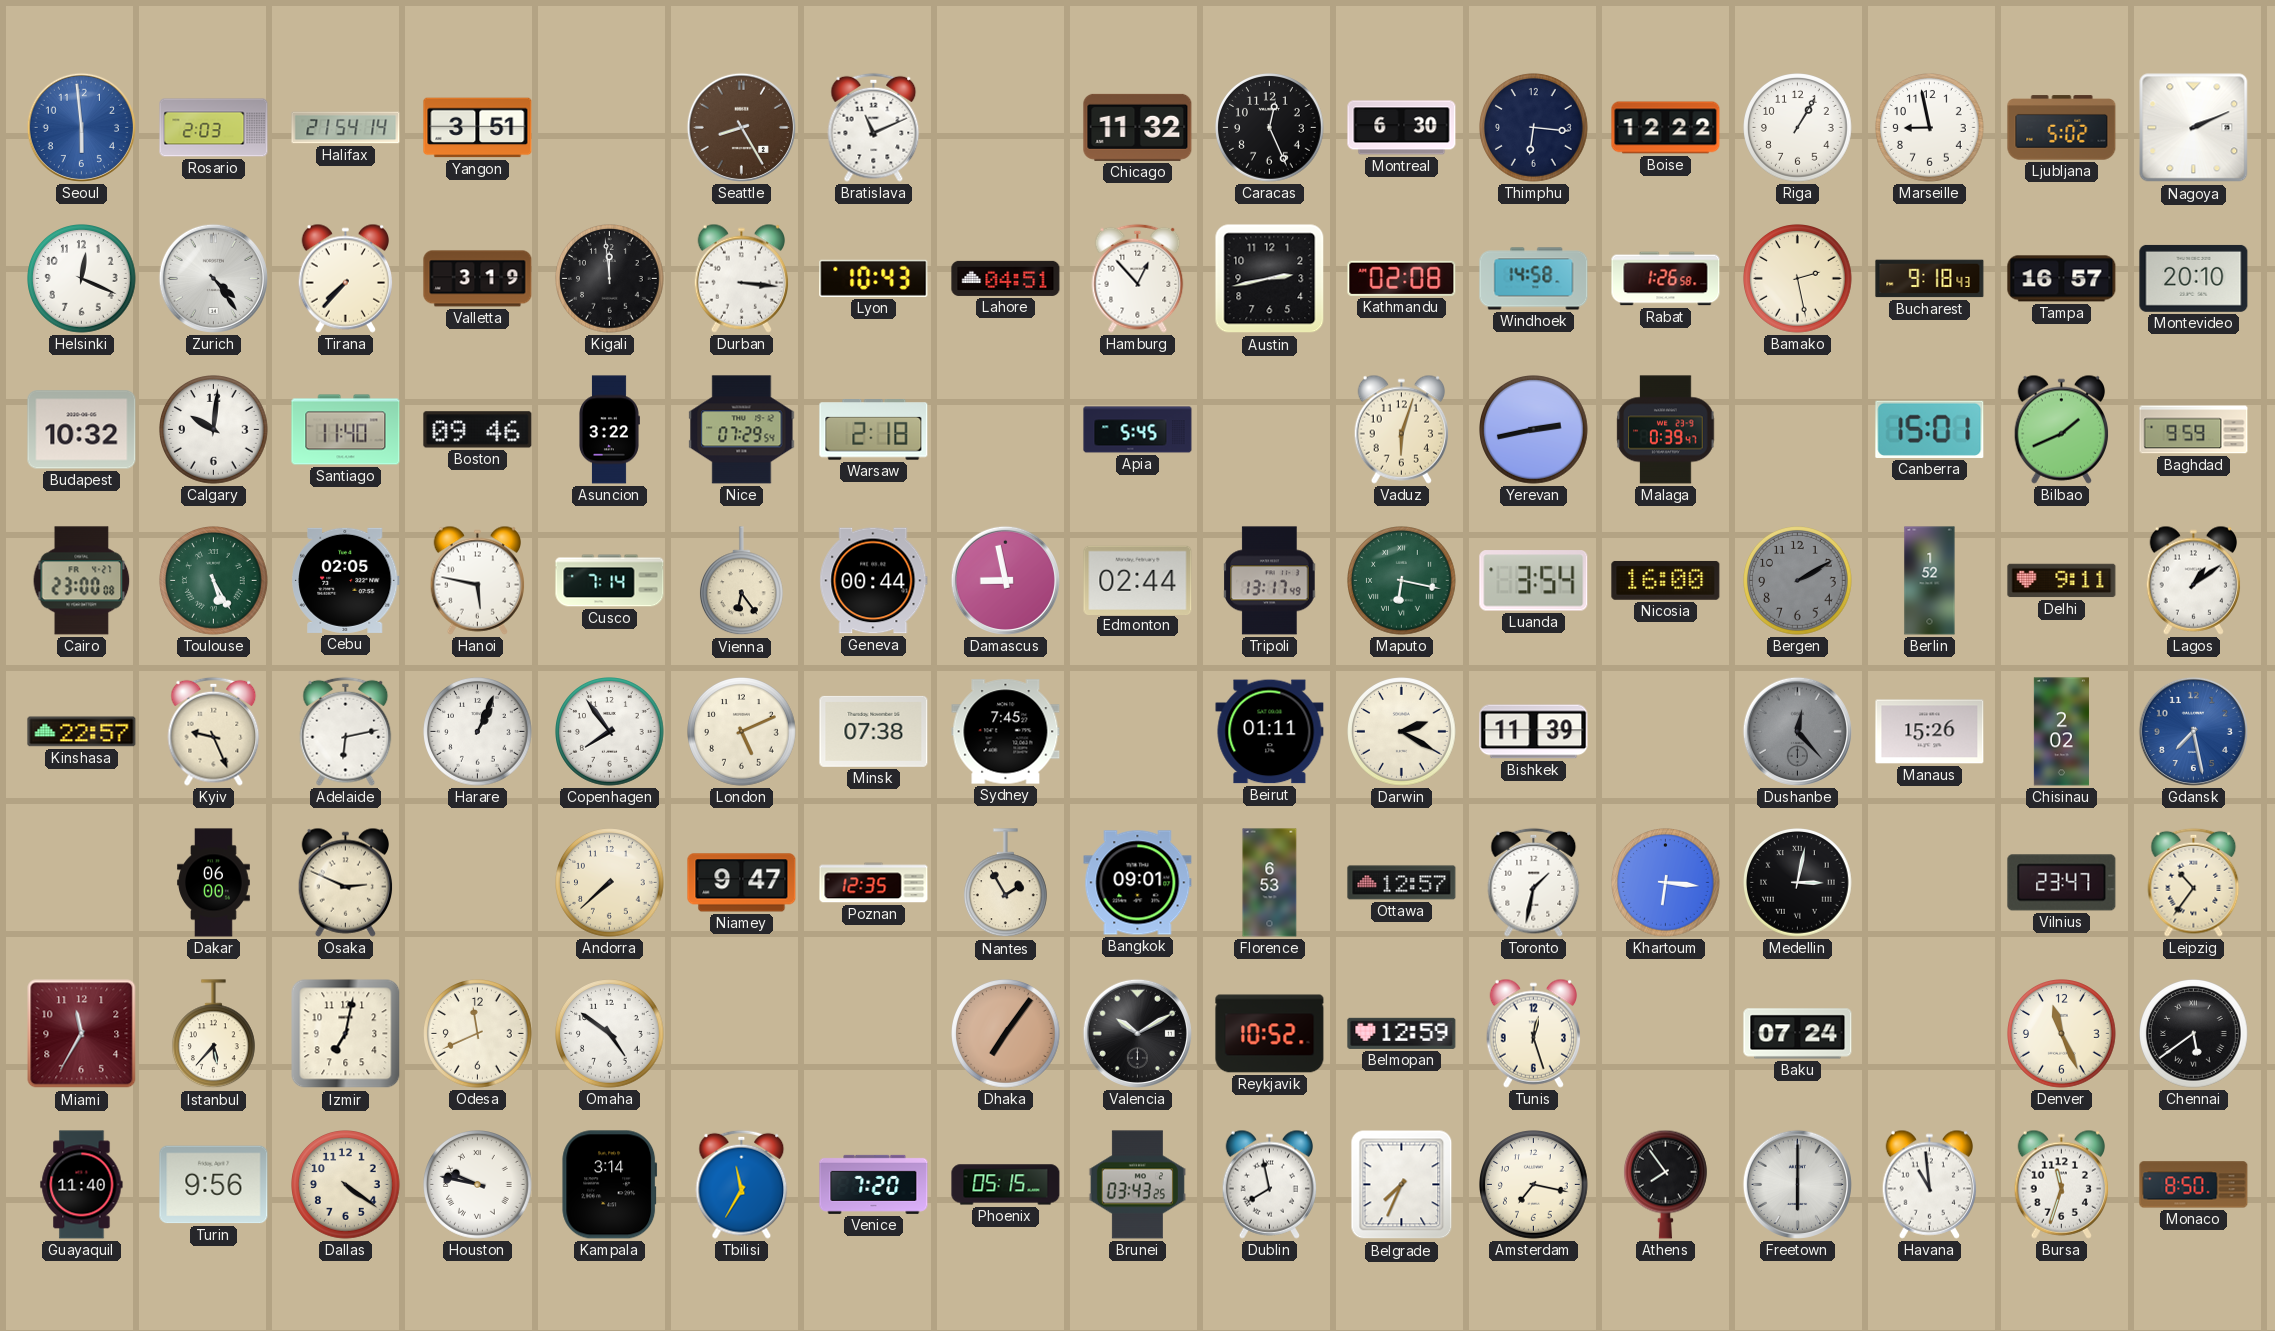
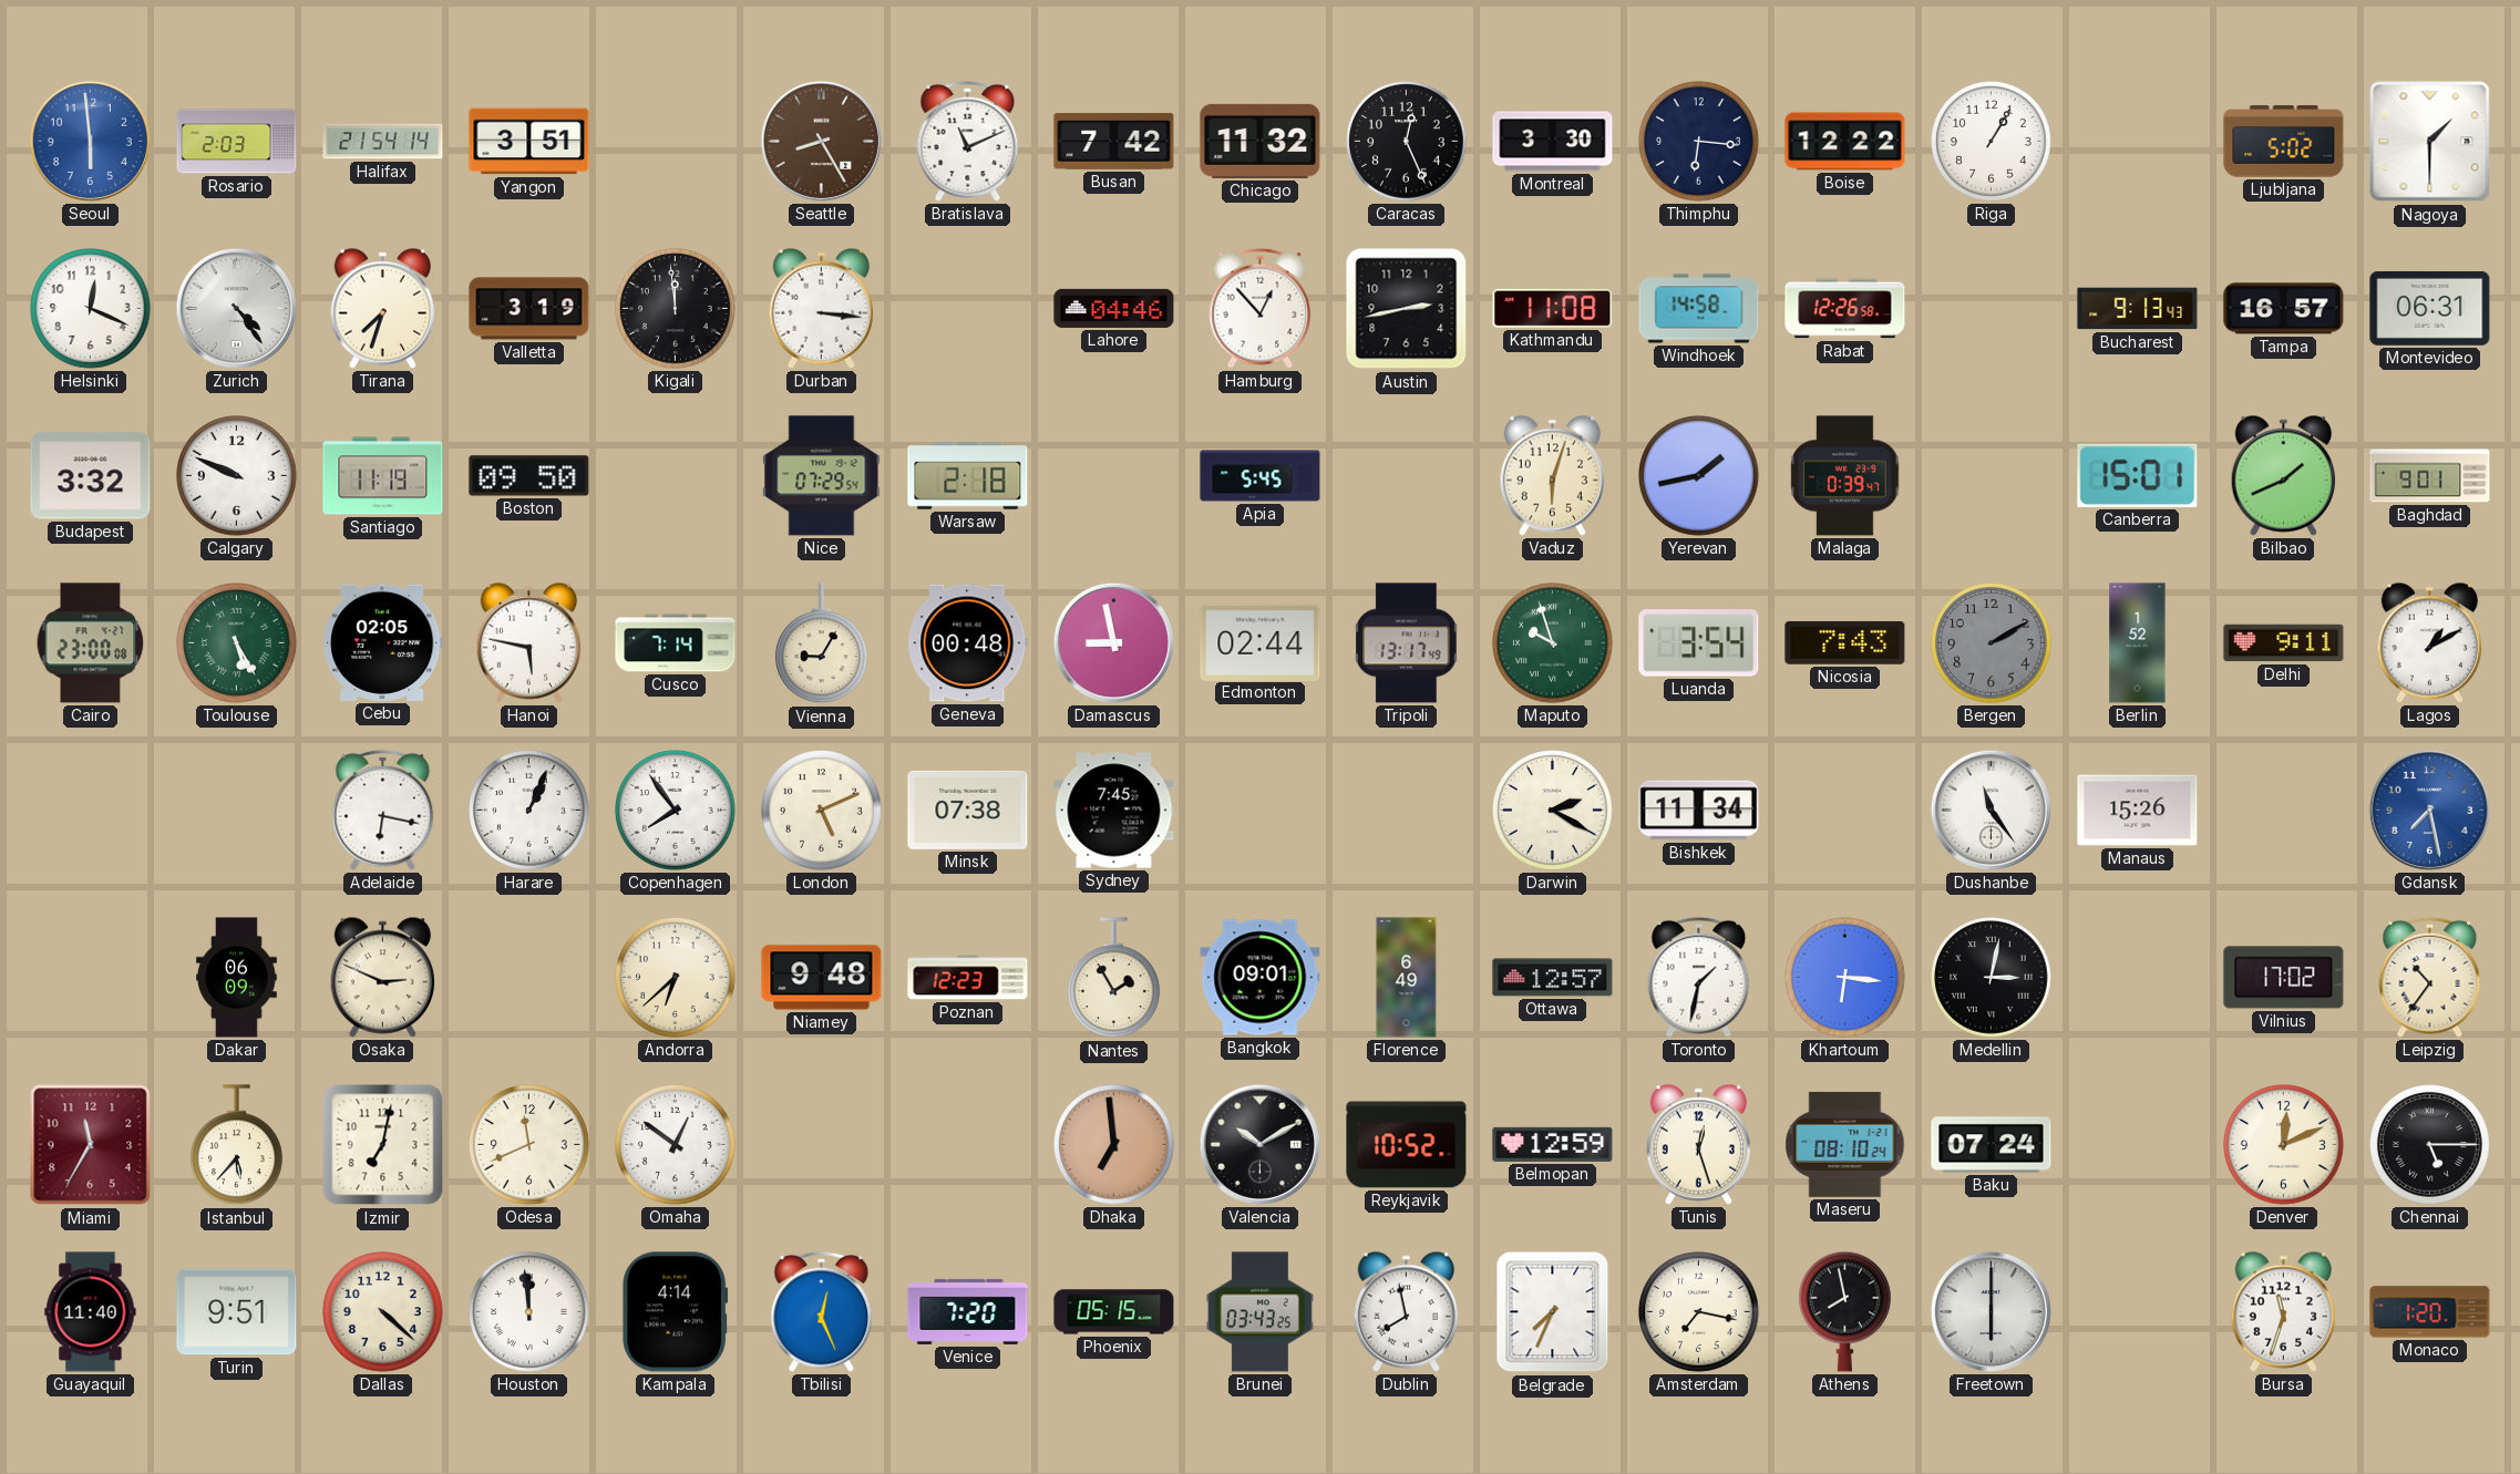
Busan: none -> 7:42 (1114, 142)
Montreal: 6:30 -> 3:30 (1553, 142)
Marseille: 8:58 -> none (1930, 128)
Nagoya: 2:11 -> 1:30 (2430, 142)
Tirana: 7:37 -> 7:33 (383, 308)
Lyon: 10:43 -> none (874, 278)
Lahore: 04:51 -> 04:46 (1114, 308)
Kathmandu: 02:08 -> 11:08 (1553, 308)
Rabat: 1:26 -> 12:26 (1845, 309)
Bamako: 2:28 -> none (1798, 279)
Bucharest: 9:18 -> 9:13 (2138, 309)
Montevideo: 20:10 -> 06:31 (2430, 308)
Budapest: 10:32 -> 3:32 (91, 476)
Calgary: 10:01 -> 9:49 (237, 476)
Santiago: 11:40 -> 11:19 (383, 476)
Boston: 09:46 -> 09:50 (529, 476)
Asuncion: 3:22 -> none (610, 430)
Yerevan: 2:43 -> 1:43 (1699, 476)
Baghdad: 9:59 -> 9:01 (2430, 476)
Vienna: 6:24 -> 9:05 (822, 643)
Geneva: 00:44 -> 00:48 (968, 643)
Maputo: 6:17 -> 9:57 (1553, 643)
Nicosia: 16:00 -> 7:43 (1845, 642)
Lagos: 1:09 -> 1:10 (2430, 642)
Kinshasa: 22:57 -> none (82, 732)
Kyiv: 9:26 -> none (214, 731)
Adelaide: 6:13 -> 6:17 (383, 810)
Beirut: 01:11 -> none (1270, 732)
Bishkek: 11:39 -> 11:34 (1699, 811)
Dushanbe: 12:23 -> 11:24 (1991, 810)
Dushanbe dial: grey -> white (1991, 810)
Chisinau: 2:02 -> none (2061, 732)
Dakar: 06:00 -> 06:09 (237, 978)
Andorra: 7:38 -> 6:38 (676, 978)
Niamey: 9:47 -> 9:48 (822, 978)
Poznan: 12:35 -> 12:23 (968, 978)
Florence: 6:53 -> 6:49 (1407, 978)
Vilnius: 23:47 -> 17:02 (2284, 978)
Omaha: 4:51 -> 12:51 (676, 1145)
Dhaka: 7:06 -> 6:59 (1114, 1145)
Maseru: none -> 08:10 (1845, 1144)
Denver: 11:26 -> 12:11 (2284, 1145)
Chennai: 5:39 -> 5:15 (2430, 1145)
Turin: 9:56 -> 9:51 (237, 1312)
Dallas: 4:21 -> 4:22 (383, 1312)
Houston: 9:47 -> 11:59 (529, 1312)
Kampala: 3:14 -> 4:14 (676, 1312)
Tbilisi: 11:35 -> 12:26 (822, 1311)
Athens: 7:54 -> 7:58 (1845, 1311)
Havana: 10:59 -> none (1930, 1184)
Monaco: 8:50 -> 1:20 (2430, 1312)
